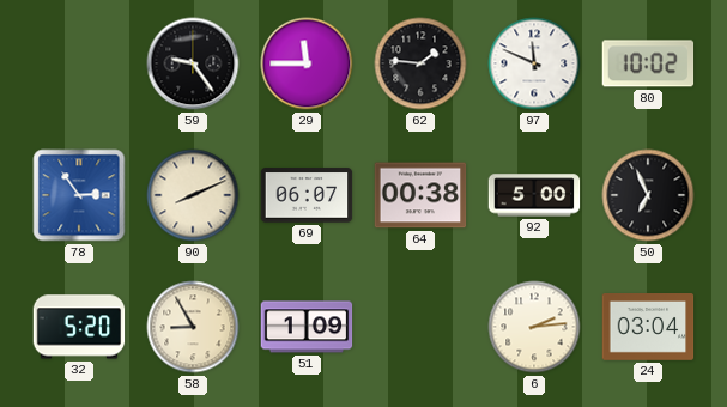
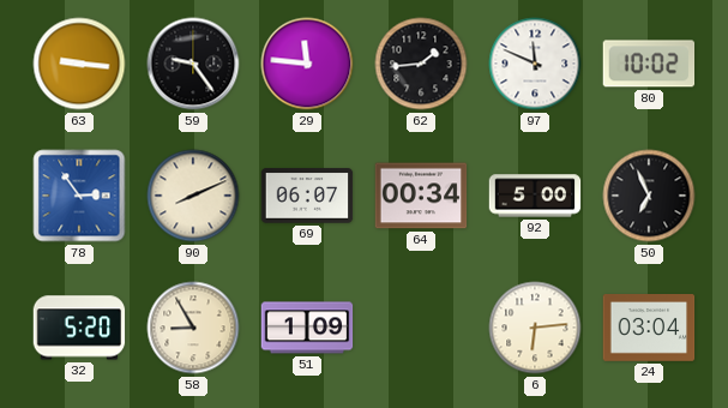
63: none -> 9:16 (79, 64)
29: 11:45 -> 11:46 (307, 64)
62: 1:46 -> 1:44 (421, 64)
64: 00:38 -> 00:34 (421, 196)
6: 2:14 -> 6:14 (535, 328)
